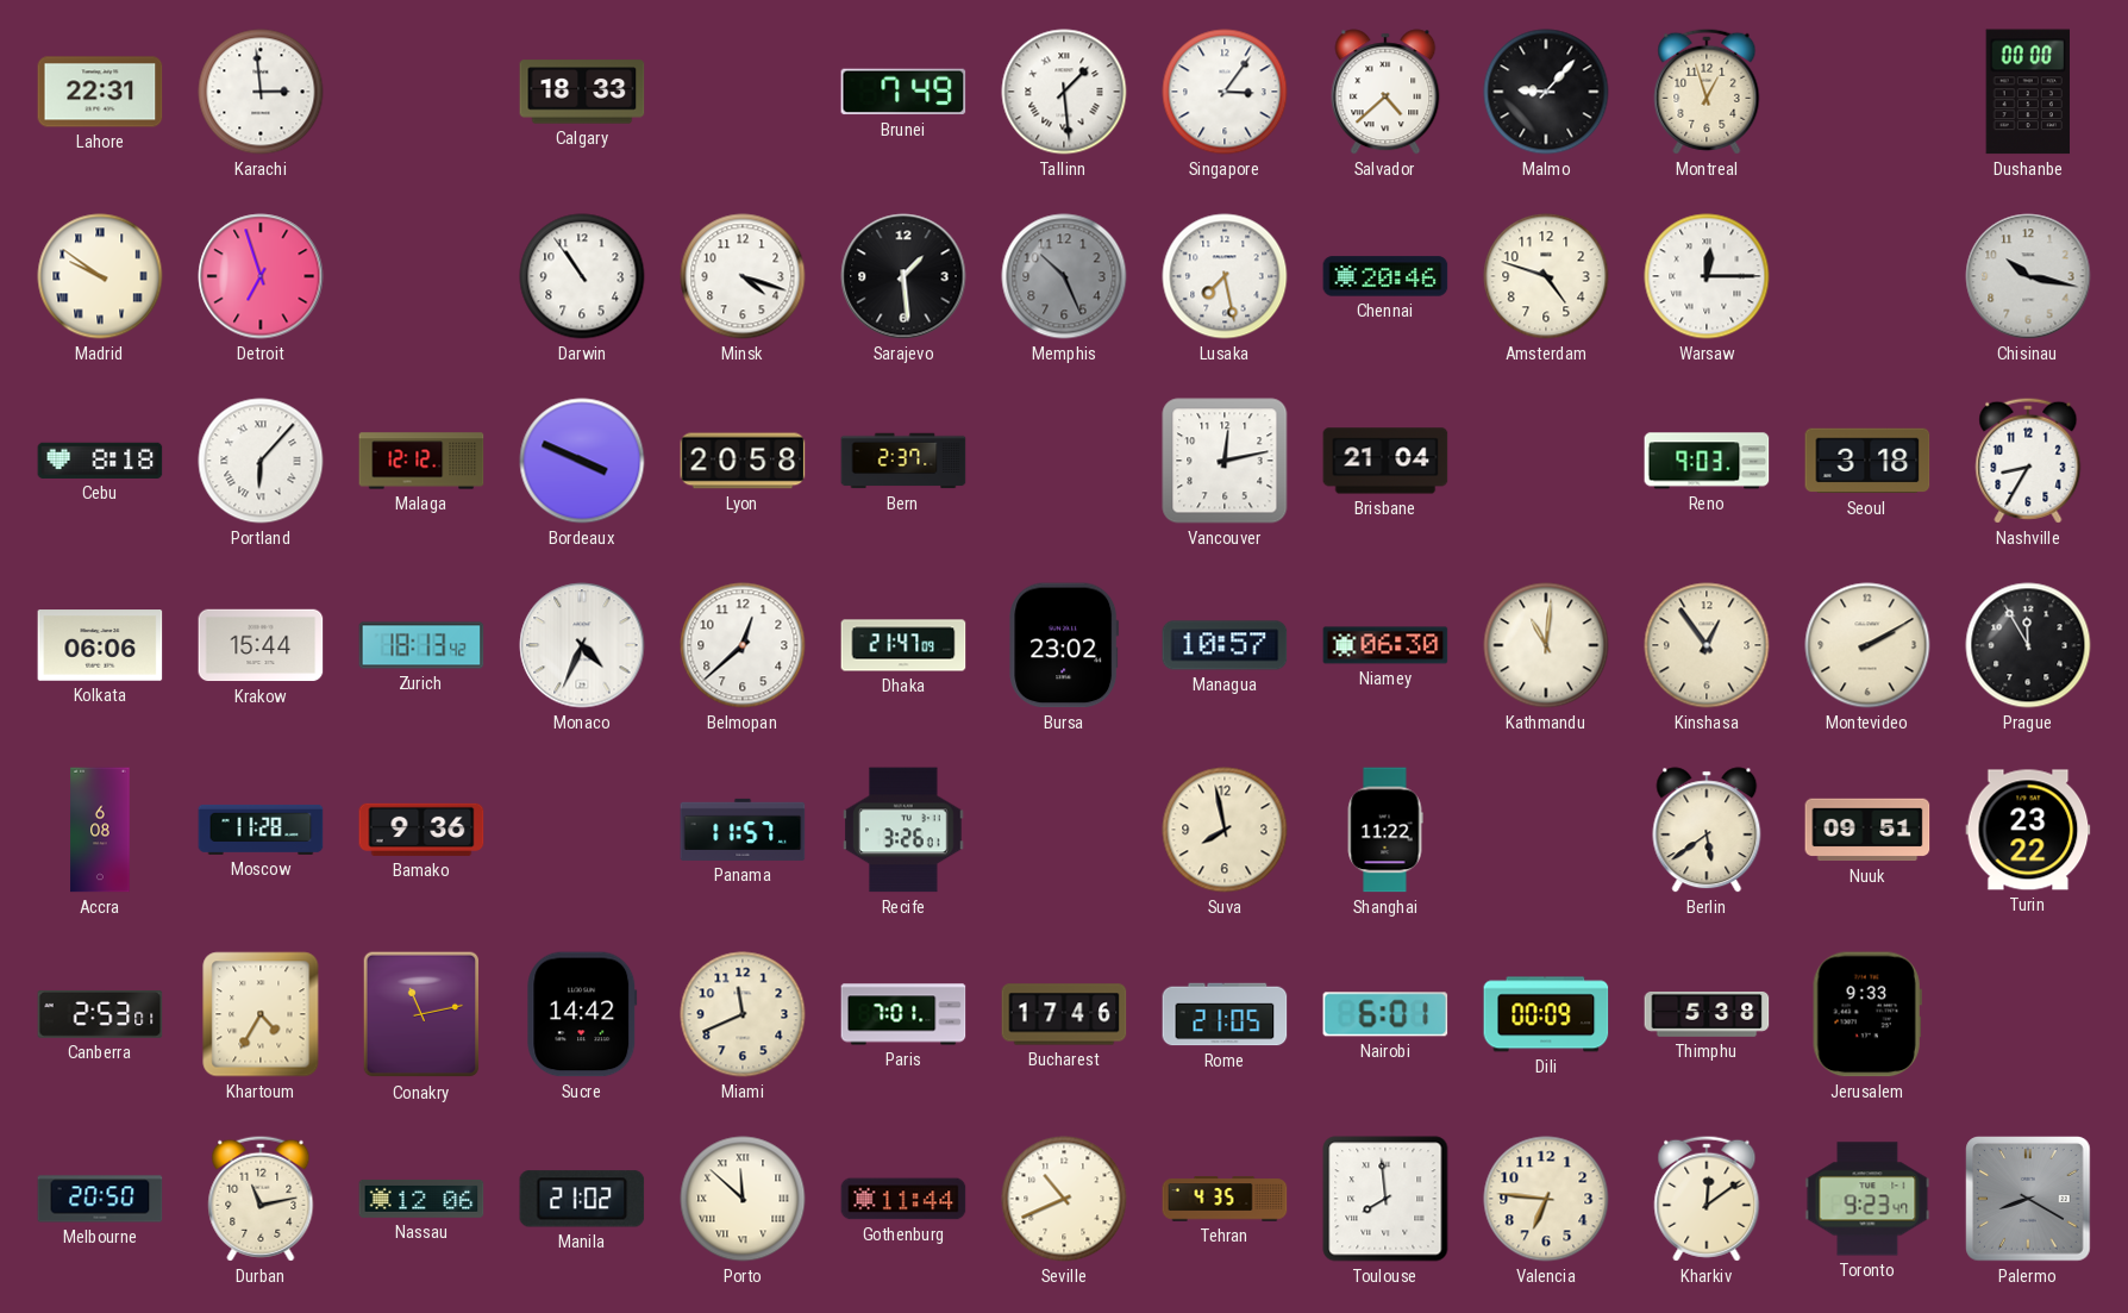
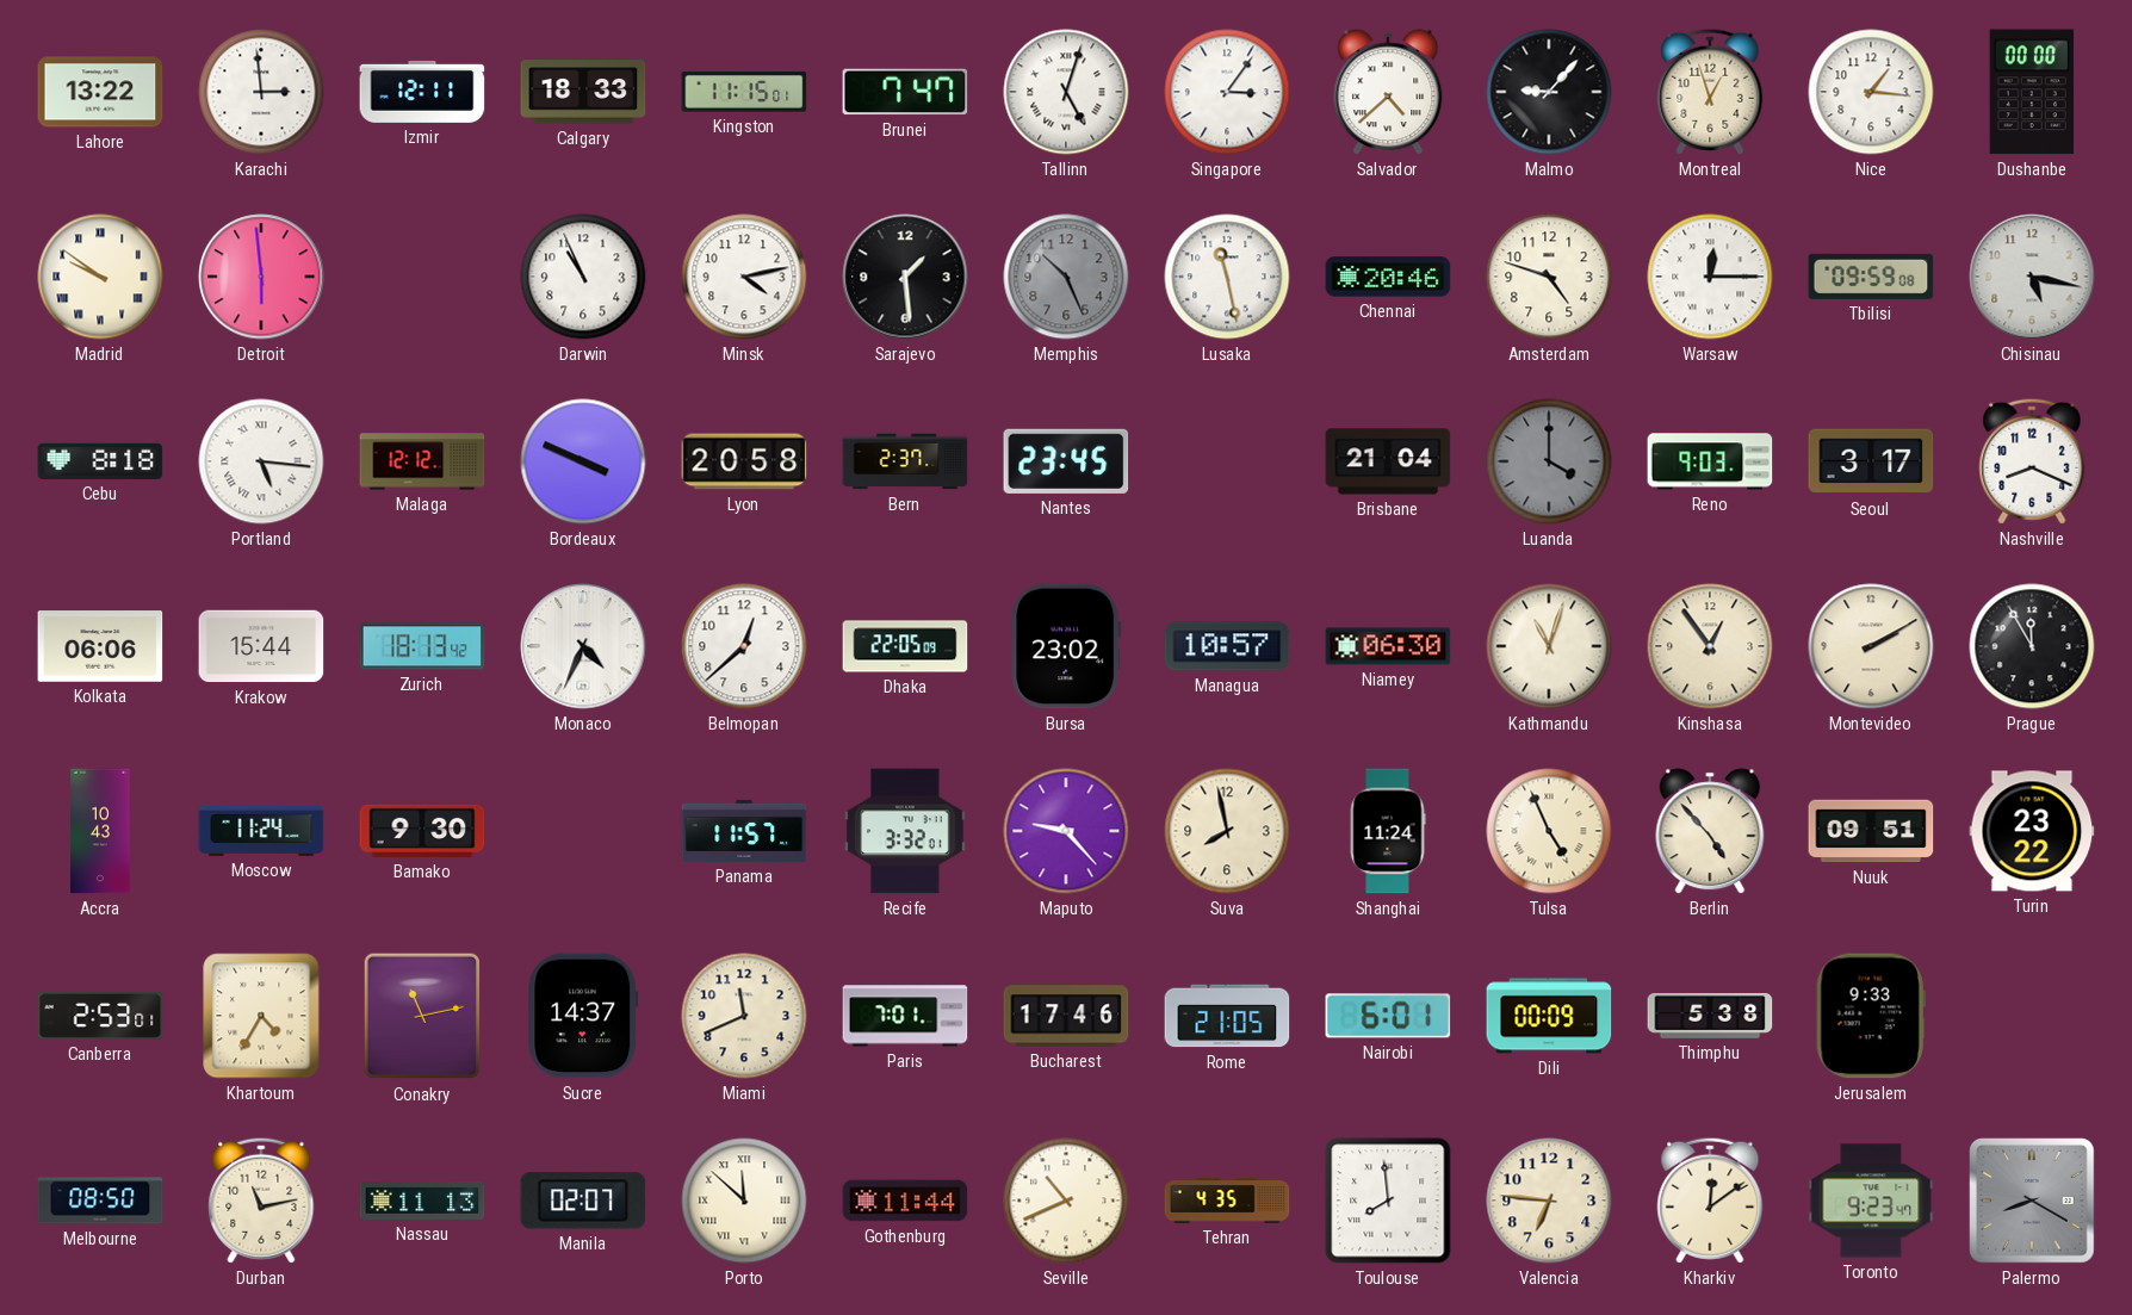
Lahore: 22:31 -> 13:22 (100, 92)
Izmir: none -> 12:11 (422, 92)
Kingston: none -> 11:15 (744, 92)
Brunei: 7:49 -> 7:47 (905, 92)
Tallinn: 1:29 -> 5:03 (1066, 92)
Nice: none -> 1:16 (1871, 92)
Detroit: 6:57 -> 5:59 (261, 277)
Darwin: 10:54 -> 10:56 (583, 277)
Minsk: 4:18 -> 4:13 (744, 277)
Lusaka: 7:28 -> 11:28 (1227, 277)
Tbilisi: none -> 09:59 (1871, 277)
Chisinau: 10:17 -> 5:17 (2032, 277)
Portland: 6:07 -> 5:16 (261, 461)
Nantes: none -> 23:45 (1066, 461)
Vancouver: 12:13 -> none (1225, 461)
Luanda: none -> 4:00 (1549, 461)
Seoul: 3:18 -> 3:17 (1871, 461)
Nashville: 8:35 -> 8:19 (2032, 461)
Dhaka: 21:47 -> 22:05 (905, 646)
Kathmandu: 11:01 -> 11:03 (1549, 646)
Accra: 6:08 -> 10:43 (100, 831)
Moscow: 11:28 -> 11:24 (261, 831)
Bamako: 9:36 -> 9:30 (422, 831)
Recife: 3:26 -> 3:32 (905, 831)
Maputo: none -> 9:23 (1066, 831)
Shanghai: 11:22 -> 11:24 (1388, 831)
Tulsa: none -> 4:56 (1549, 831)
Berlin: 5:39 -> 4:53 (1710, 831)
Sucre: 14:42 -> 14:37 (583, 1016)
Melbourne: 20:50 -> 08:50 (100, 1201)
Nassau: 12:06 -> 11:13 (422, 1201)
Manila: 21:02 -> 02:07 (583, 1201)
